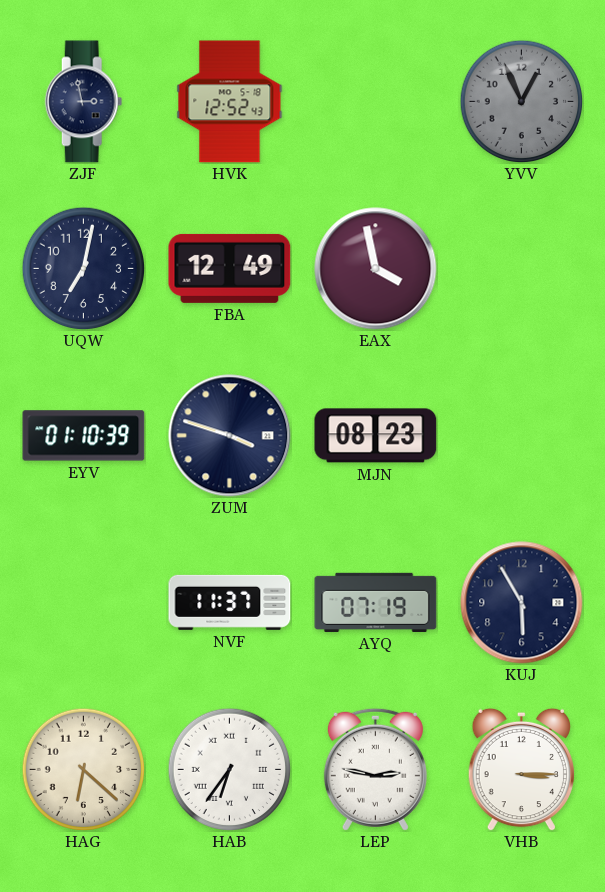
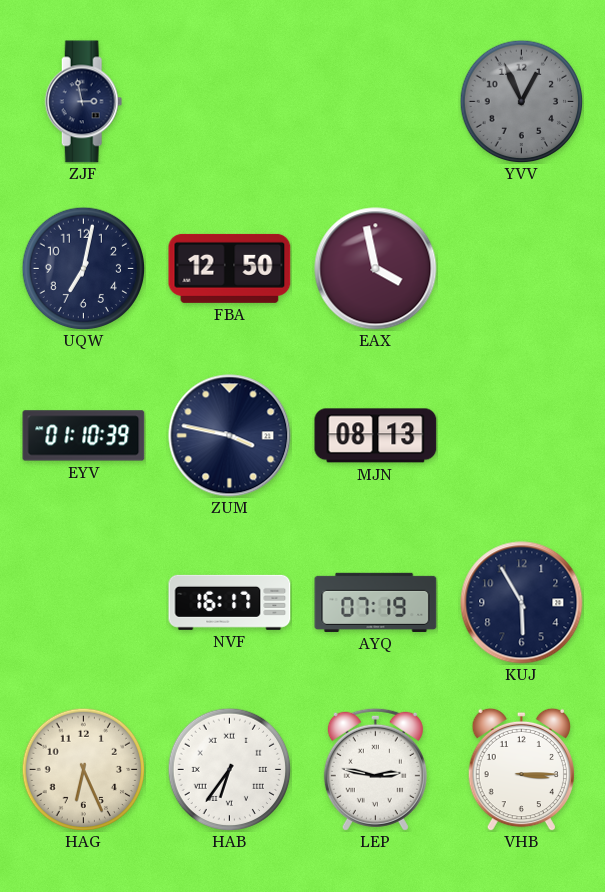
HVK: 12:52 -> none (230, 102)
FBA: 12:49 -> 12:50 (230, 268)
ZUM: 3:48 -> 3:47 (230, 436)
MJN: 08:23 -> 08:13 (376, 436)
NVF: 11:37 -> 16:17 (230, 602)
HAG: 6:22 -> 6:26 (83, 769)
